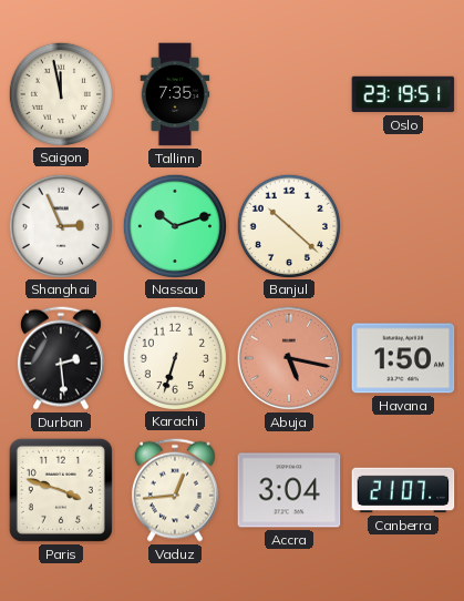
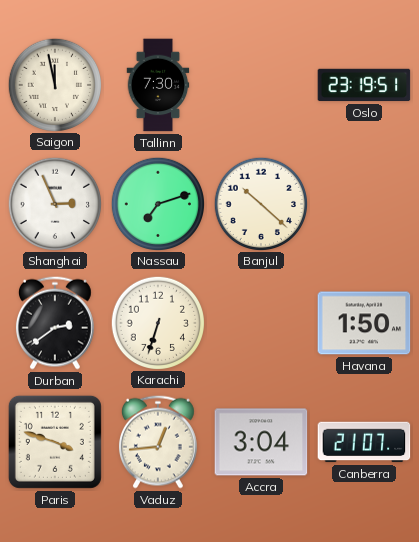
Tallinn: 7:35 -> 7:30 (158, 85)
Nassau: 10:12 -> 7:12 (157, 203)
Durban: 2:29 -> 2:39 (55, 323)
Abuja: 5:17 -> none (289, 358)
